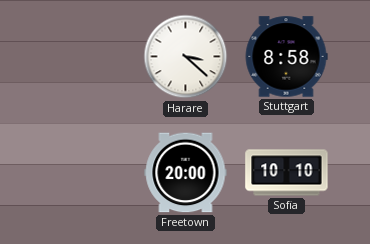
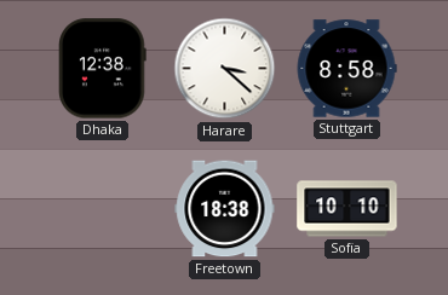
Dhaka: none -> 12:38 (103, 69)
Freetown: 20:00 -> 18:38 (225, 209)
